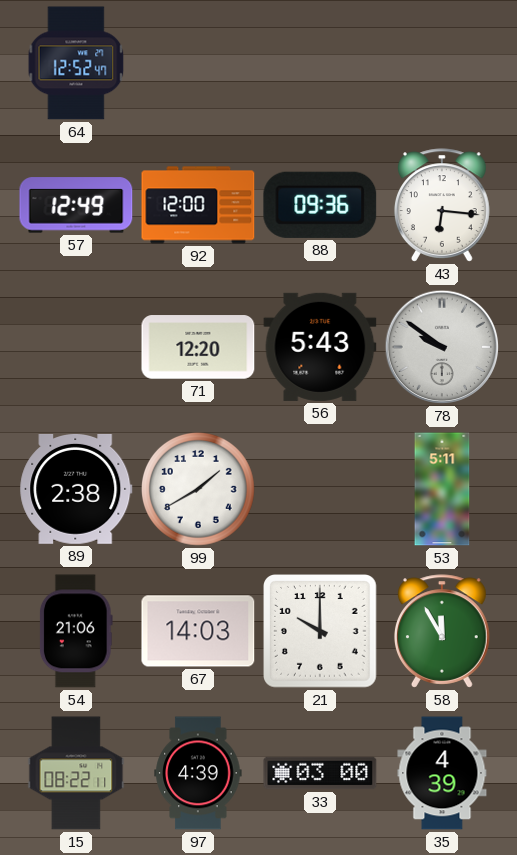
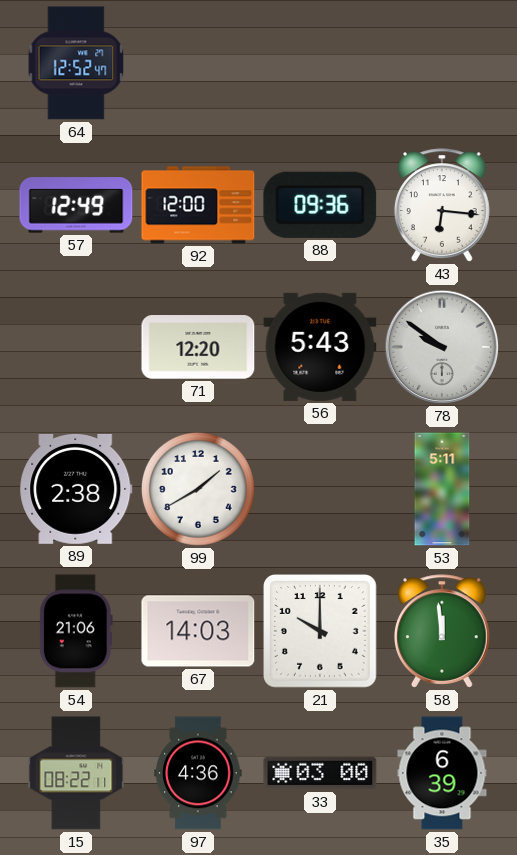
58: 11:55 -> 11:59 (442, 631)
97: 4:39 -> 4:36 (198, 773)
35: 4:39 -> 6:39 (442, 773)
